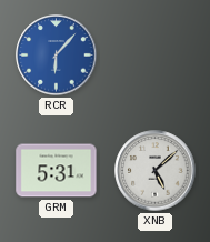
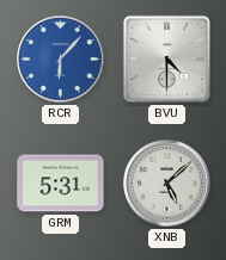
BVU: none -> 4:30 (166, 58)
